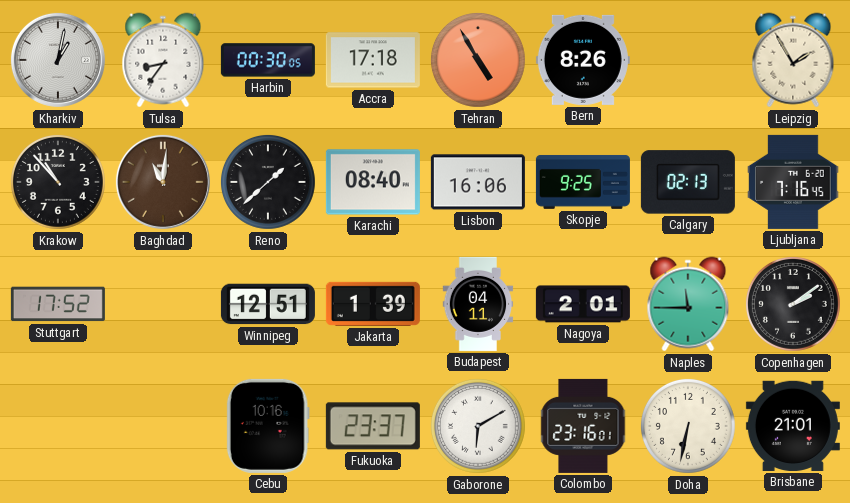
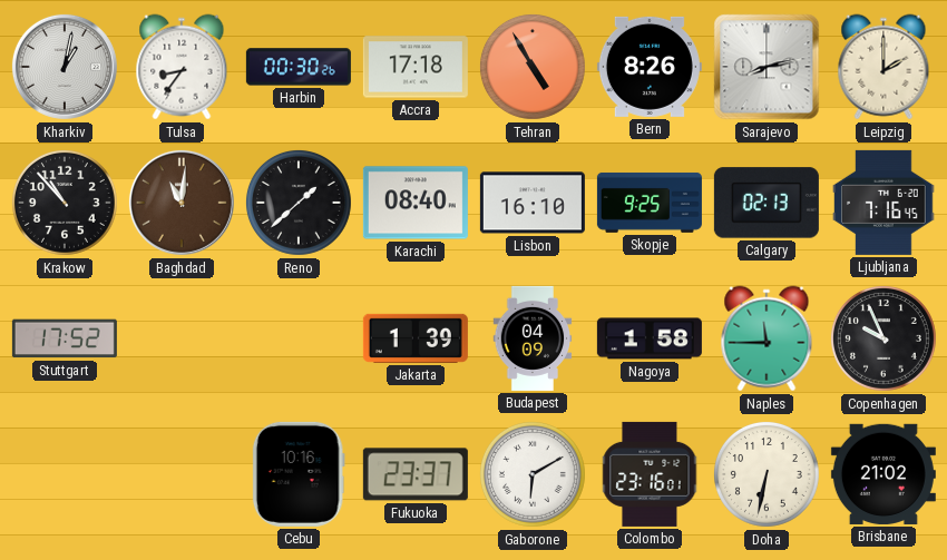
Harbin: 00:30:05 -> 00:30:26 (299, 67)
Sarajevo: none -> 8:13 (767, 67)
Leipzig: 1:55 -> 2:00 (883, 67)
Lisbon: 16:06 -> 16:10 (533, 203)
Winnipeg: 12:51 -> none (268, 304)
Budapest: 04:11 -> 04:09 (533, 338)
Nagoya: 2:01 -> 1:58 (650, 338)
Copenhagen: 2:09 -> 9:56 (883, 338)
Brisbane: 21:01 -> 21:02 (883, 474)
